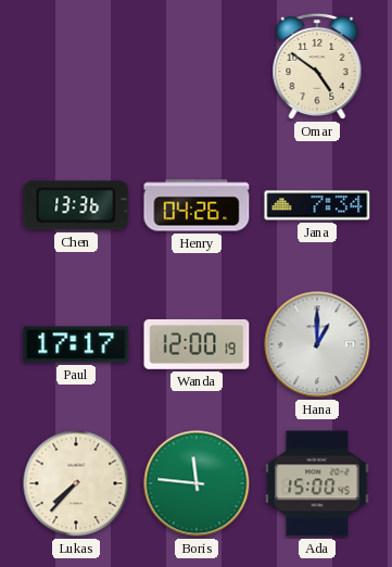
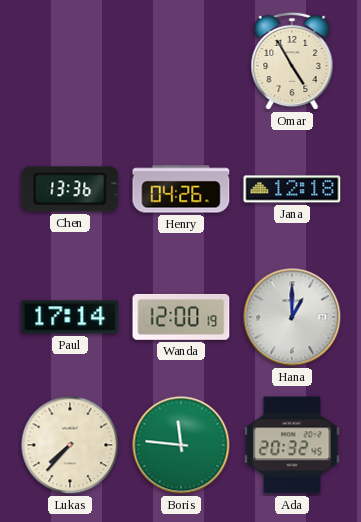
Omar: 4:51 -> 4:55 (292, 61)
Jana: 7:34 -> 12:18 (292, 189)
Paul: 17:17 -> 17:14 (70, 317)
Ada: 15:00 -> 20:32 (292, 445)
